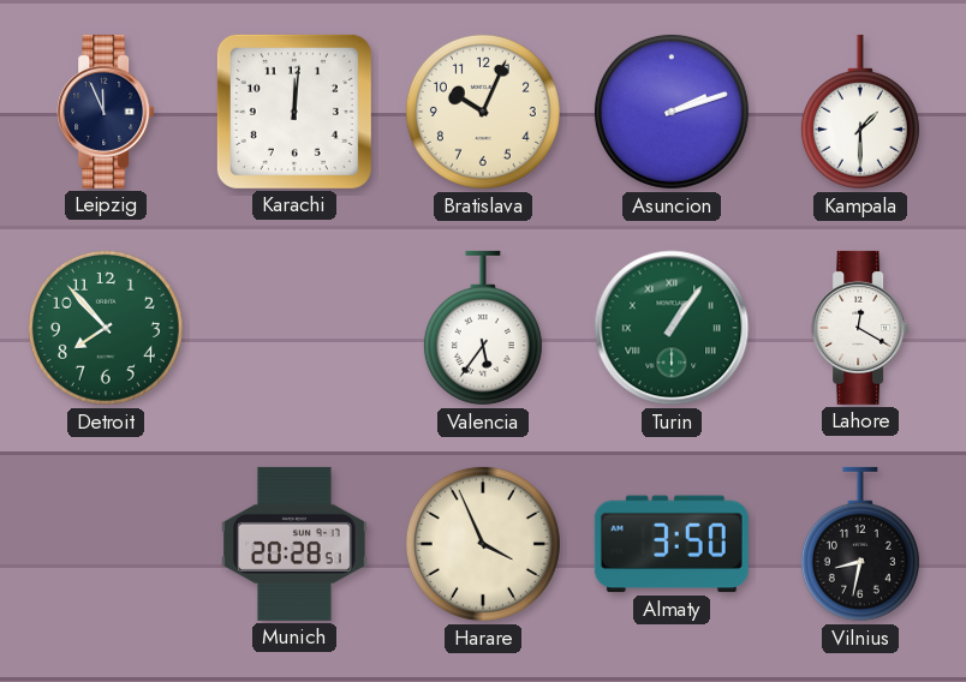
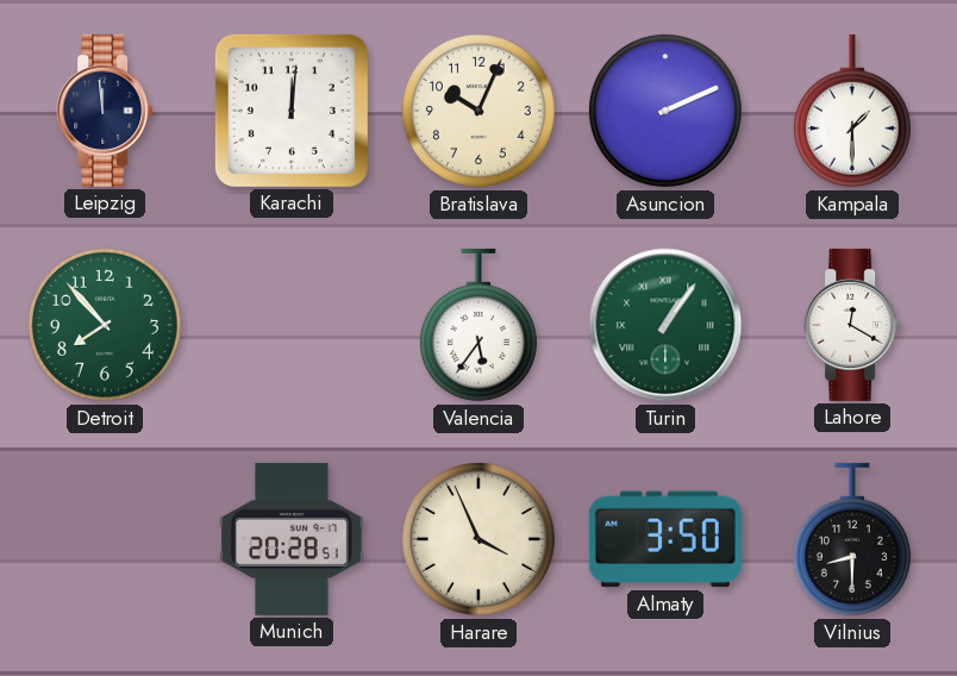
Leipzig: 11:56 -> 11:59 (105, 111)
Asuncion: 2:12 -> 2:11 (665, 111)
Vilnius: 8:32 -> 8:30 (852, 539)
